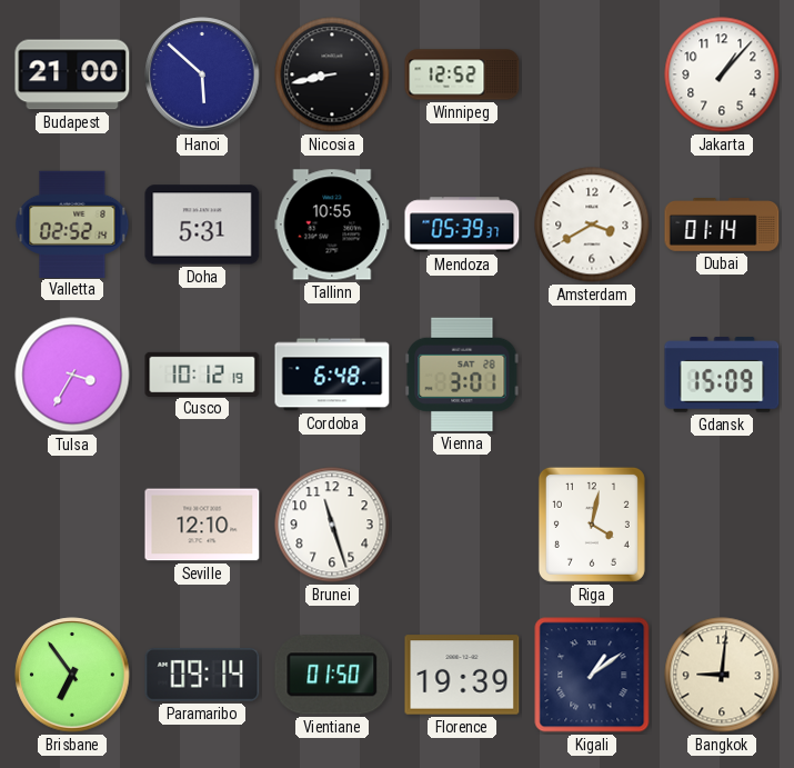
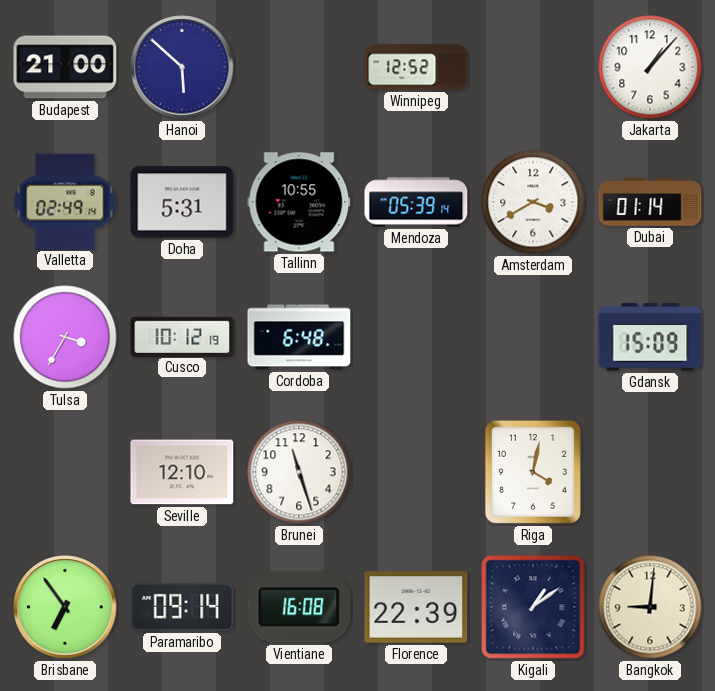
Nicosia: 8:43 -> none (332, 74)
Valletta: 02:52 -> 02:49 (65, 201)
Mendoza: 05:39:37 -> 05:39:14 (416, 202)
Vienna: 3:01 -> none (462, 375)
Vientiane: 01:50 -> 16:08 (299, 607)
Florence: 19:39 -> 22:39 (416, 607)
